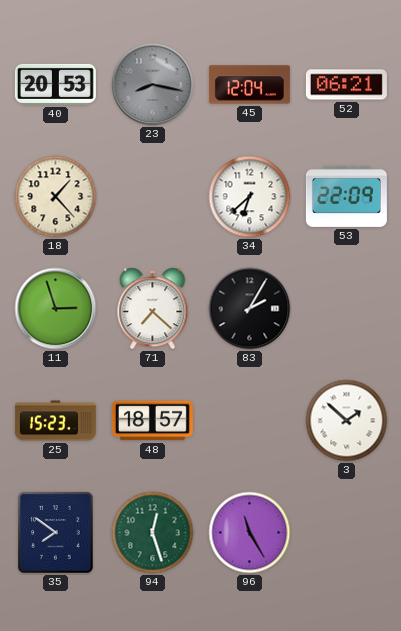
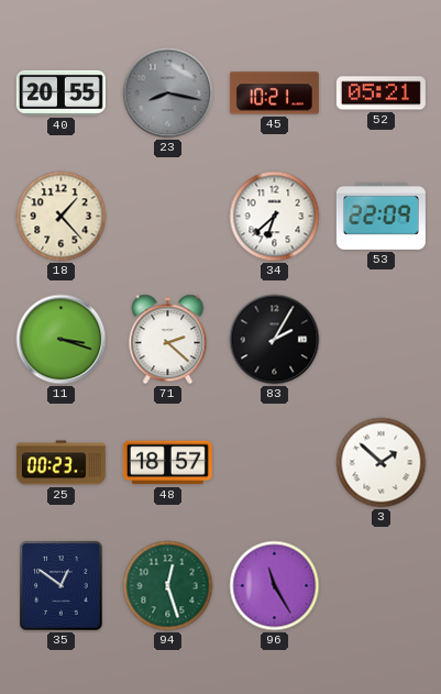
40: 20:53 -> 20:55 (60, 92)
45: 12:04 -> 10:21 (274, 93)
52: 06:21 -> 05:21 (381, 93)
11: 2:57 -> 3:18 (62, 340)
71: 7:22 -> 2:22 (168, 340)
25: 15:23 -> 00:23 (60, 463)
35: 7:51 -> 12:51 (62, 586)
